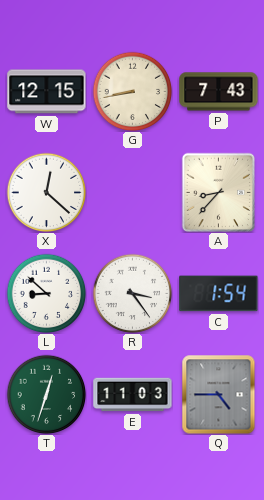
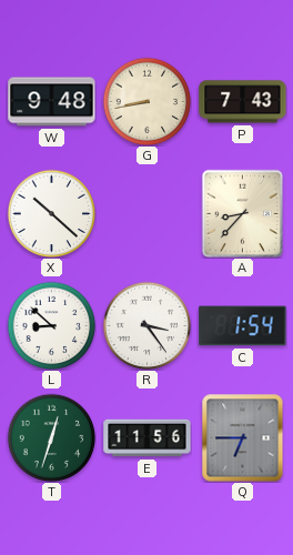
W: 12:15 -> 9:48 (52, 102)
X: 12:22 -> 10:22 (51, 213)
E: 11:03 -> 11:56 (148, 438)
Q: 4:45 -> 6:45 (243, 437)
